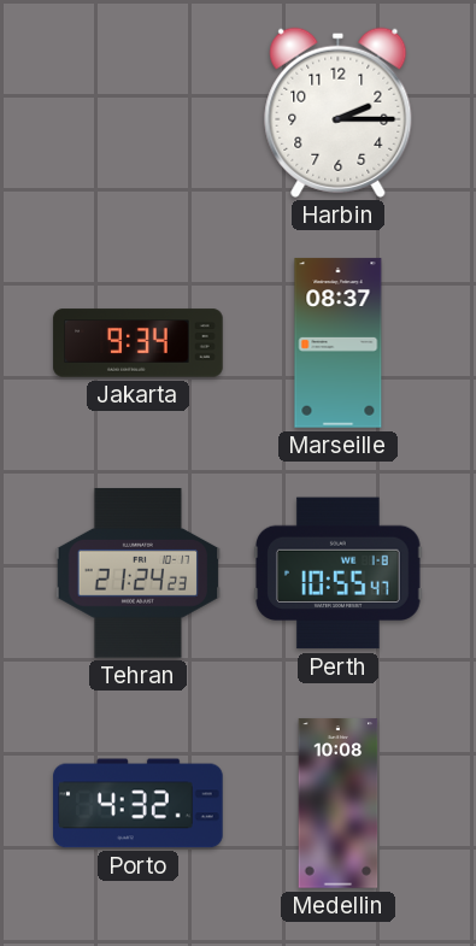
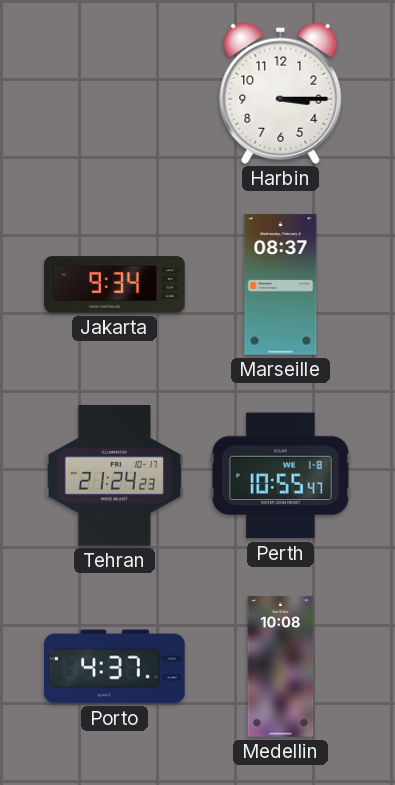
Harbin: 2:15 -> 3:15 (281, 93)
Porto: 4:32 -> 4:37 (115, 667)
